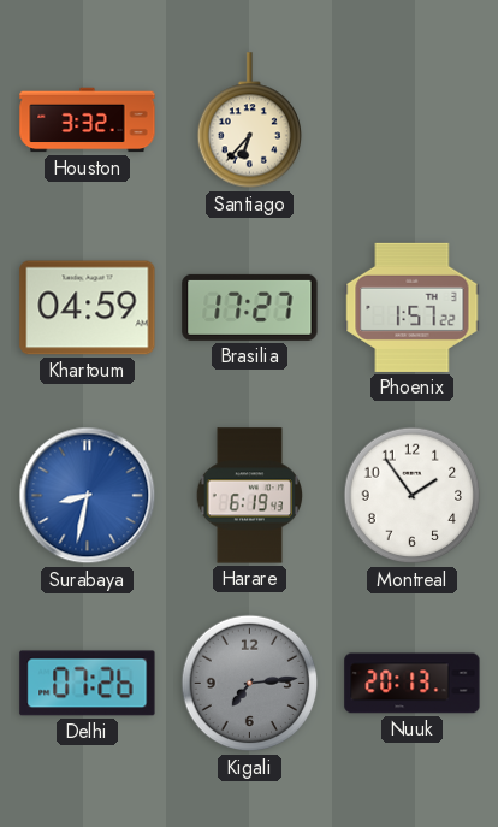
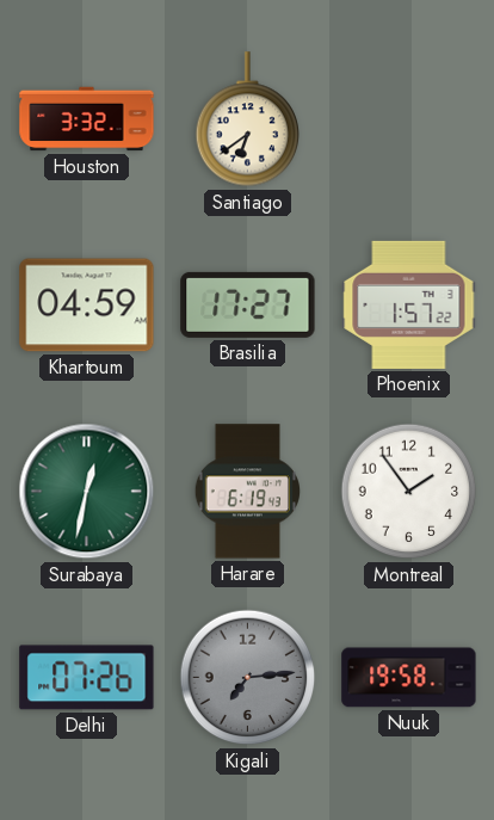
Santiago: 6:37 -> 6:39 (247, 119)
Surabaya: 8:32 -> 12:32 (87, 492)
Surabaya dial: blue -> green (87, 492)
Nuuk: 20:13 -> 19:58 (409, 678)
